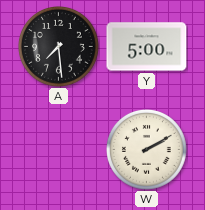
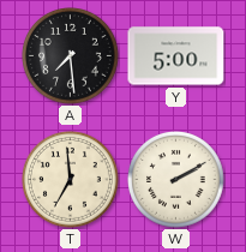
T: none -> 6:59 (71, 180)
